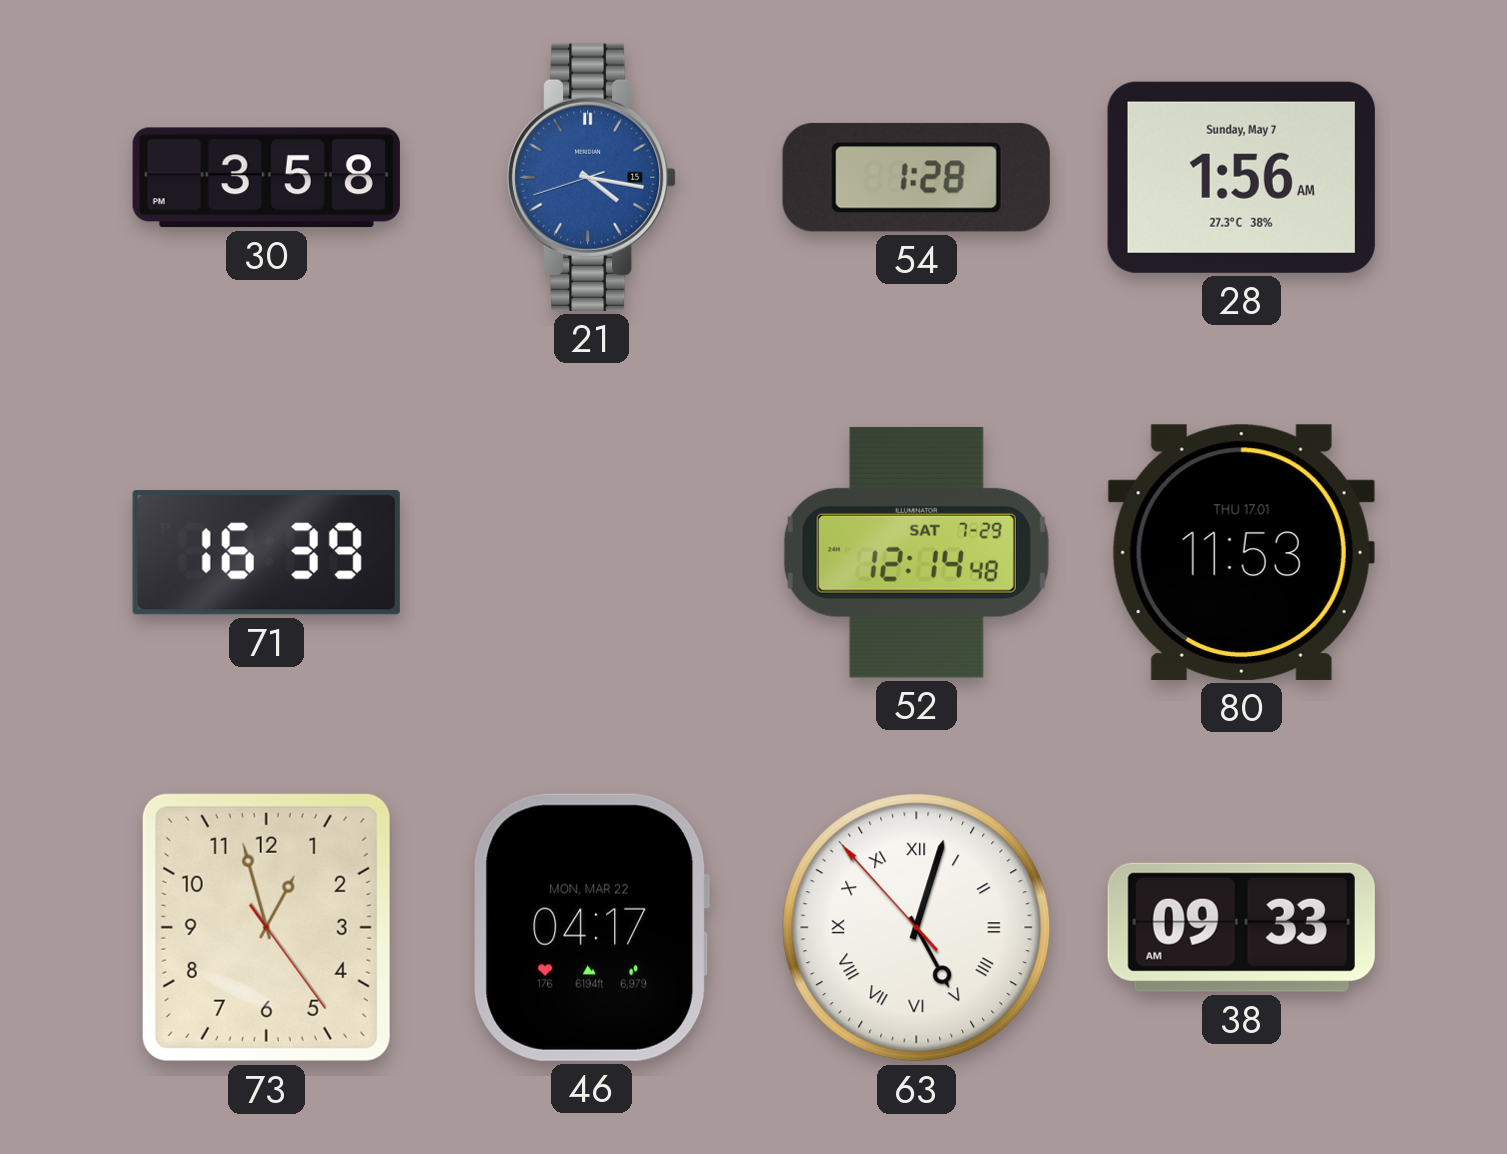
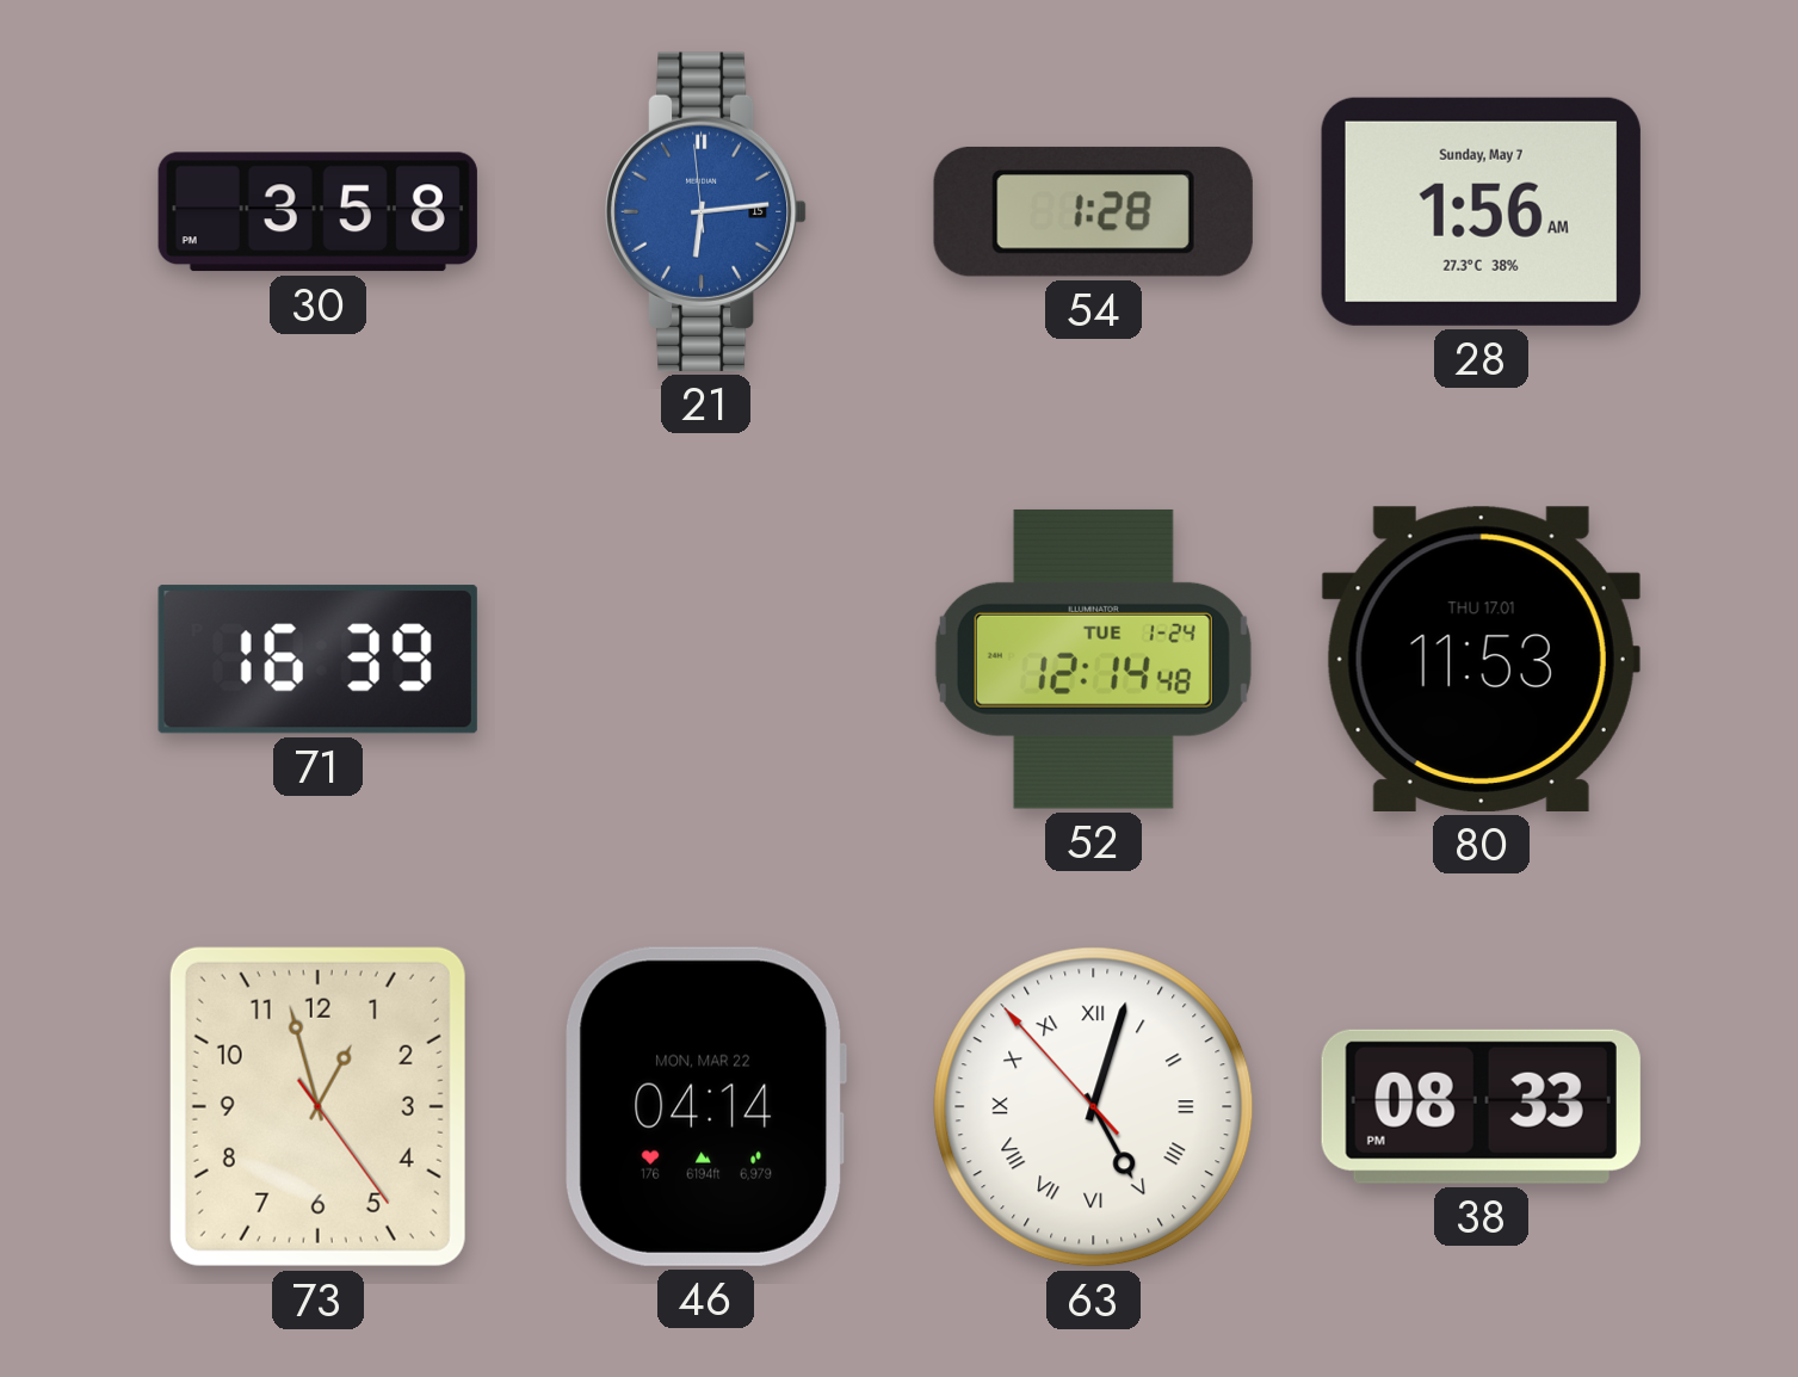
21: 4:16 -> 6:13 (708, 211)
52 date: SAT 7-29 -> TUE 1-24 (1093, 659)
46: 04:17 -> 04:14 (705, 1106)
38: 09:33 -> 08:33 (1481, 1106)
